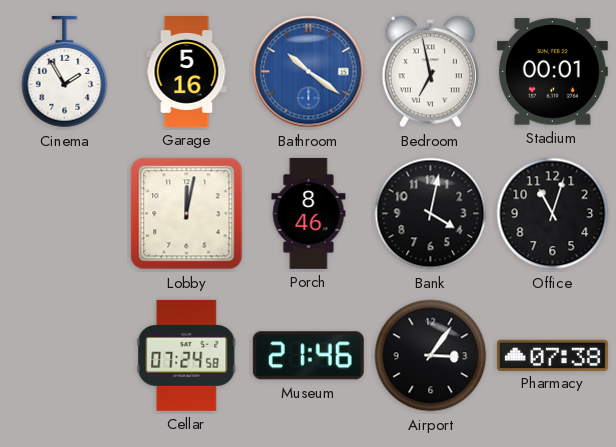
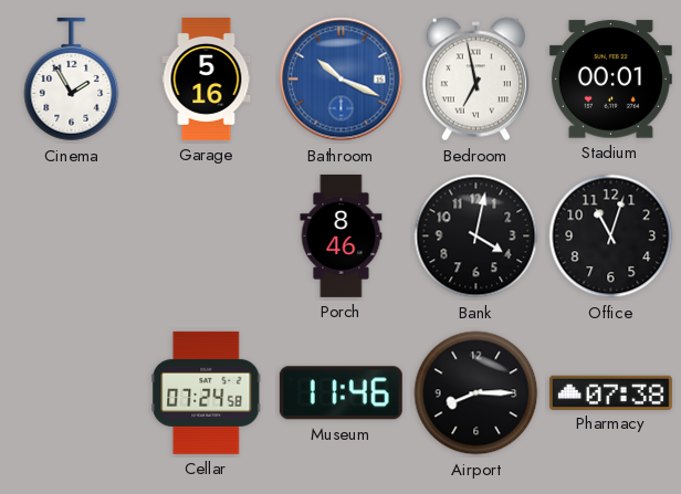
Bathroom: 10:21 -> 10:19 (342, 80)
Lobby: 12:02 -> none (187, 214)
Museum: 21:46 -> 11:46 (340, 393)
Airport: 3:06 -> 8:15 (476, 393)
